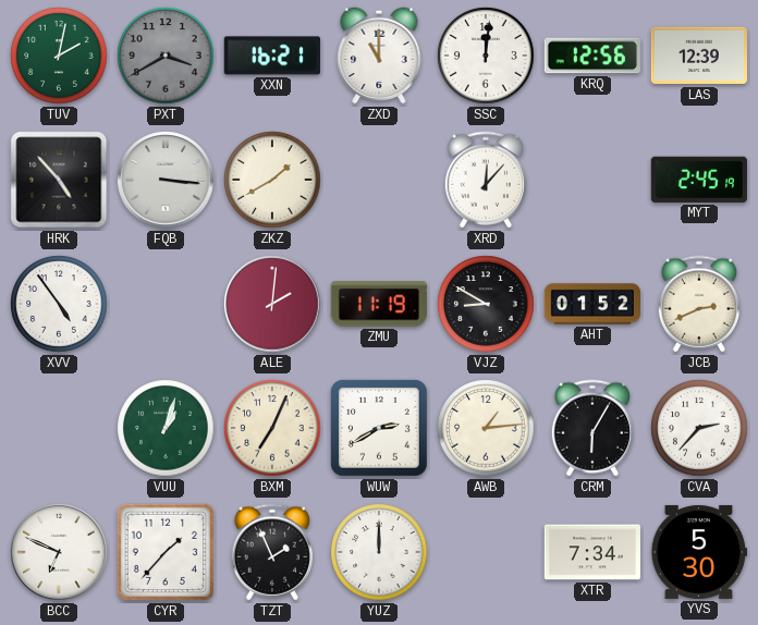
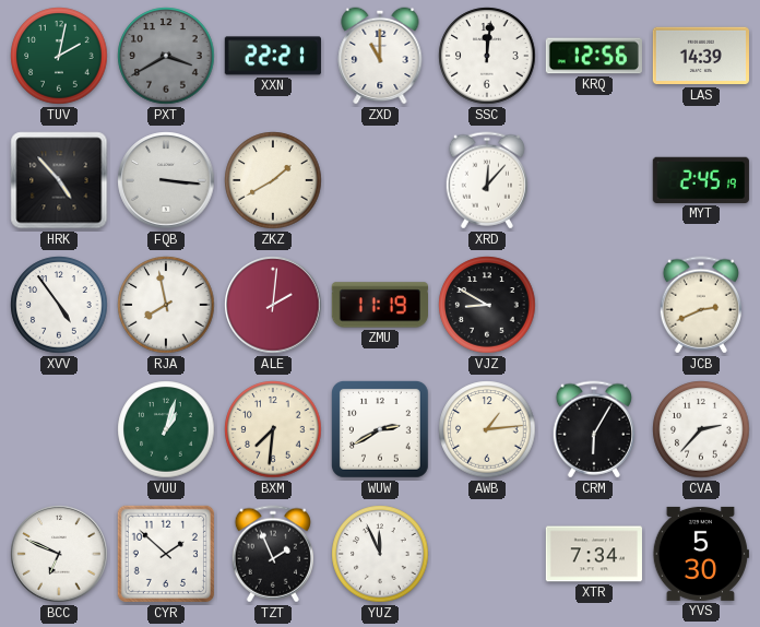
XXN: 16:21 -> 22:21 (273, 56)
LAS: 12:39 -> 14:39 (701, 56)
RJA: none -> 7:58 (166, 305)
AHT: 01:52 -> none (591, 304)
BXM: 7:04 -> 7:31 (273, 429)
CYR: 1:37 -> 1:52 (166, 554)
YUZ: 12:00 -> 11:56 (380, 554)
